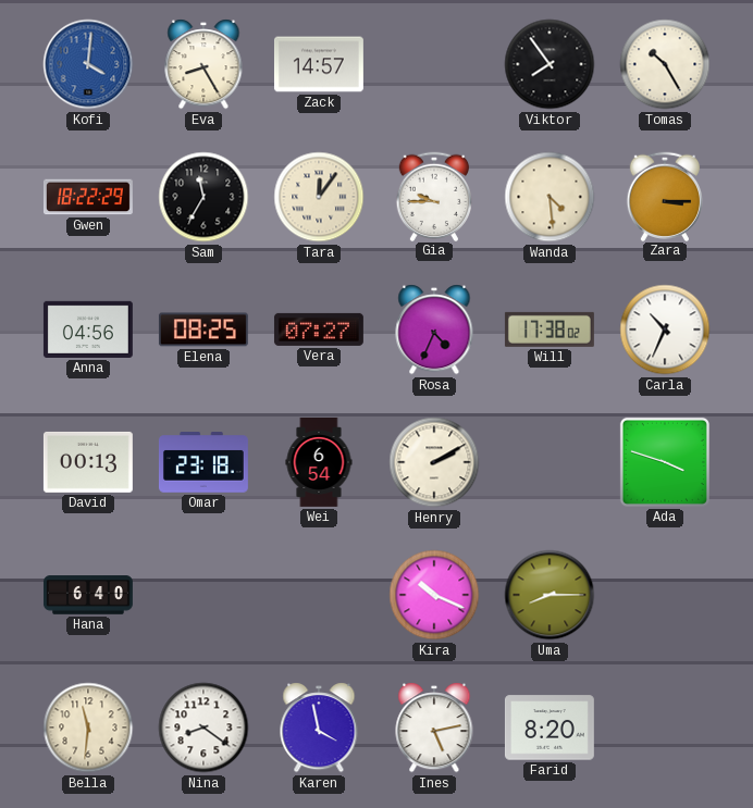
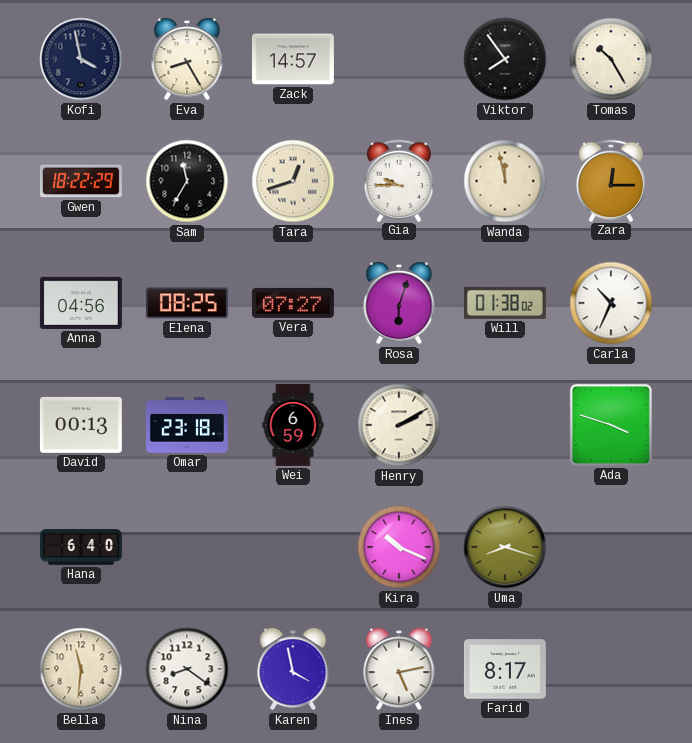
Kofi: 4:01 -> 3:58 (81, 59)
Kofi dial: blue -> navy (81, 59)
Tara: 12:06 -> 12:42 (293, 181)
Wanda: 4:29 -> 11:58 (505, 181)
Zara: 3:15 -> 12:15 (610, 180)
Rosa: 4:34 -> 6:03 (399, 303)
Will: 17:38 -> 01:38 (505, 303)
Wei: 6:54 -> 6:59 (293, 425)
Uma: 8:15 -> 8:18 (505, 547)
Farid: 8:20 -> 8:17 (505, 669)
